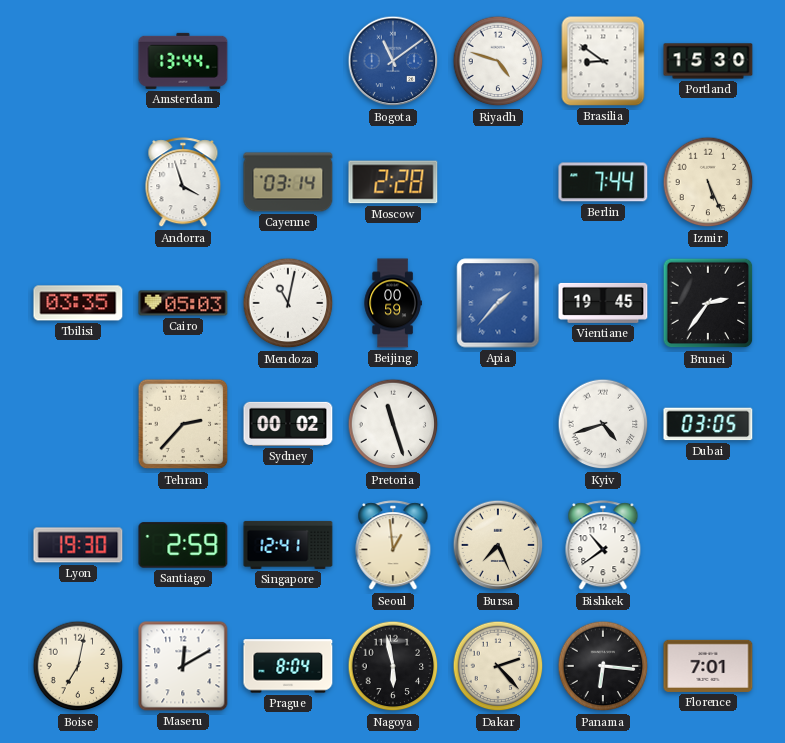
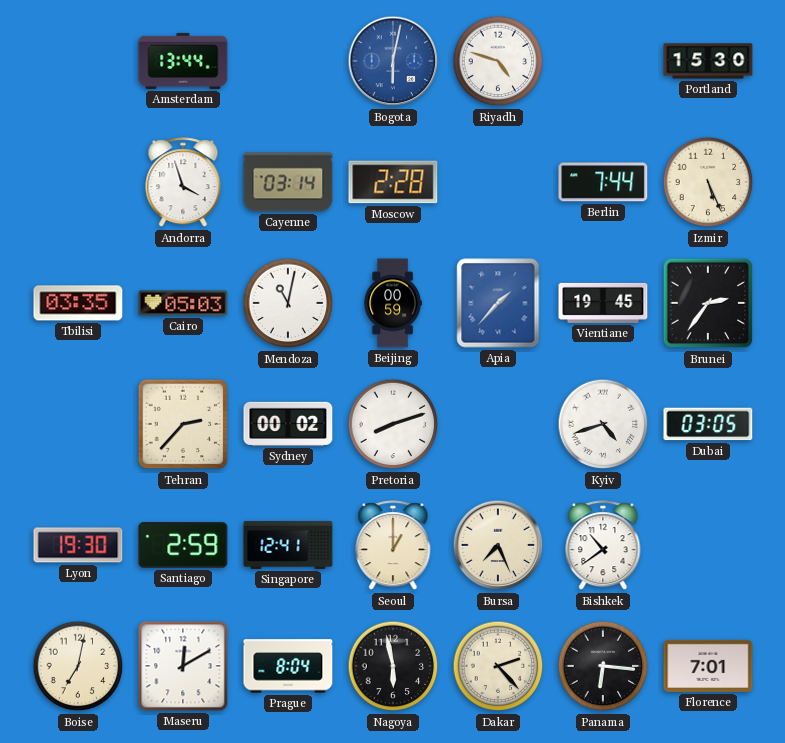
Bogota: 11:09 -> 6:02 (393, 61)
Brasilia: 8:51 -> none (603, 61)
Pretoria: 11:27 -> 8:12 (393, 424)
Seoul: 12:59 -> 1:00 (393, 546)
